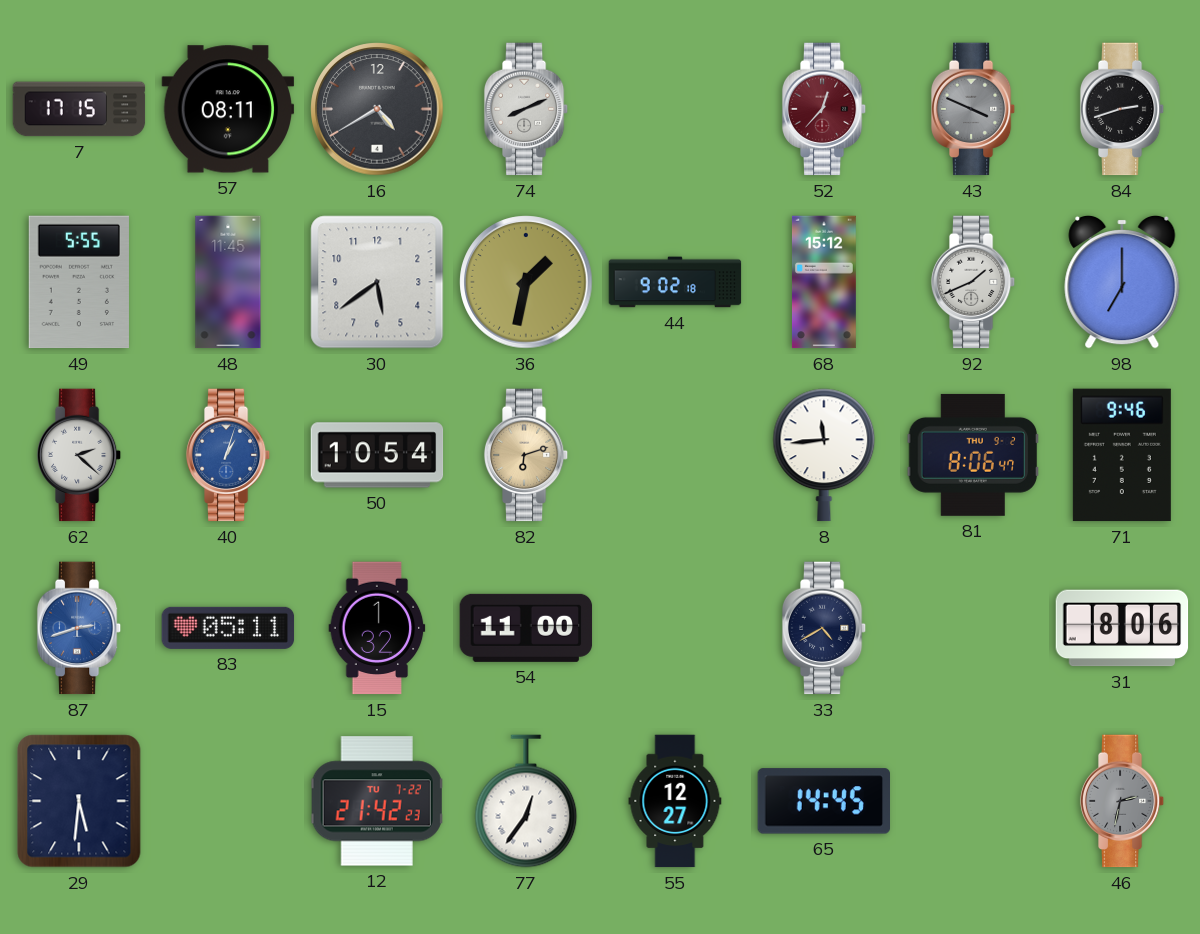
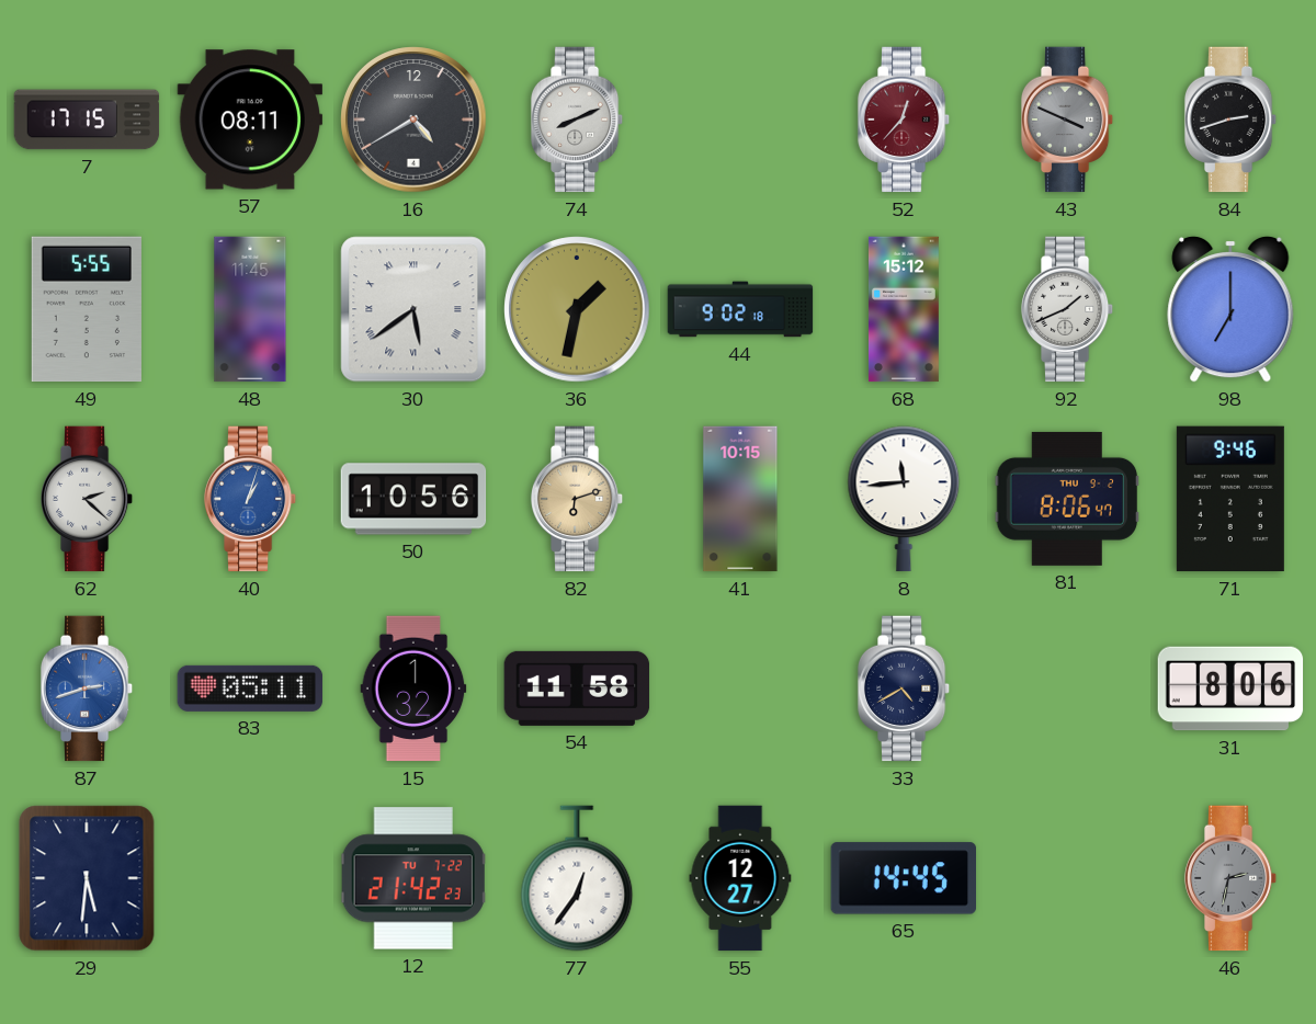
30 numerals: Arabic -> Roman (413, 309)
50: 10:54 -> 10:56 (413, 499)
41: none -> 10:15 (740, 499)
54: 11:00 -> 11:58 (577, 689)
